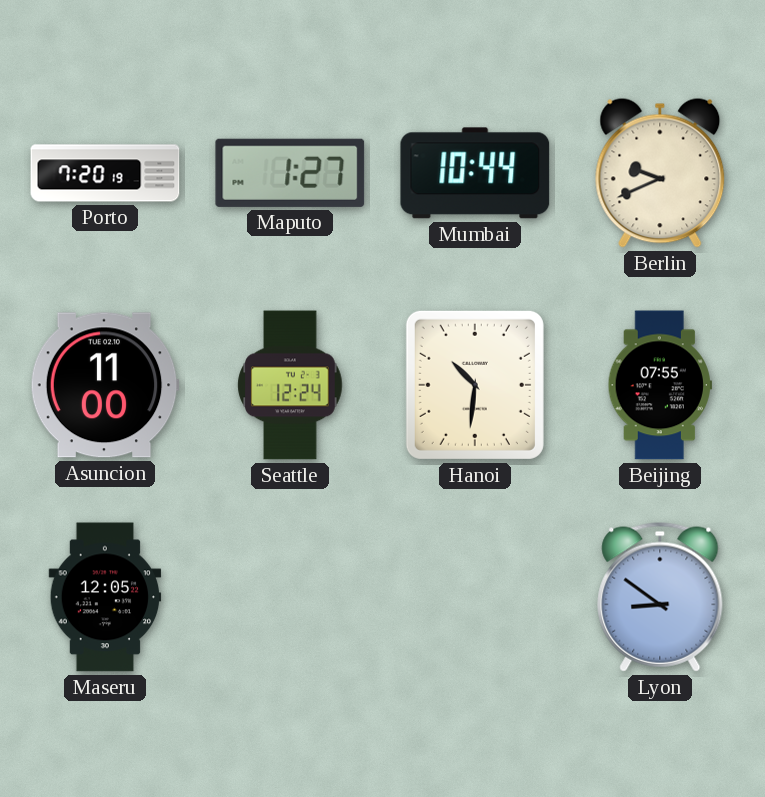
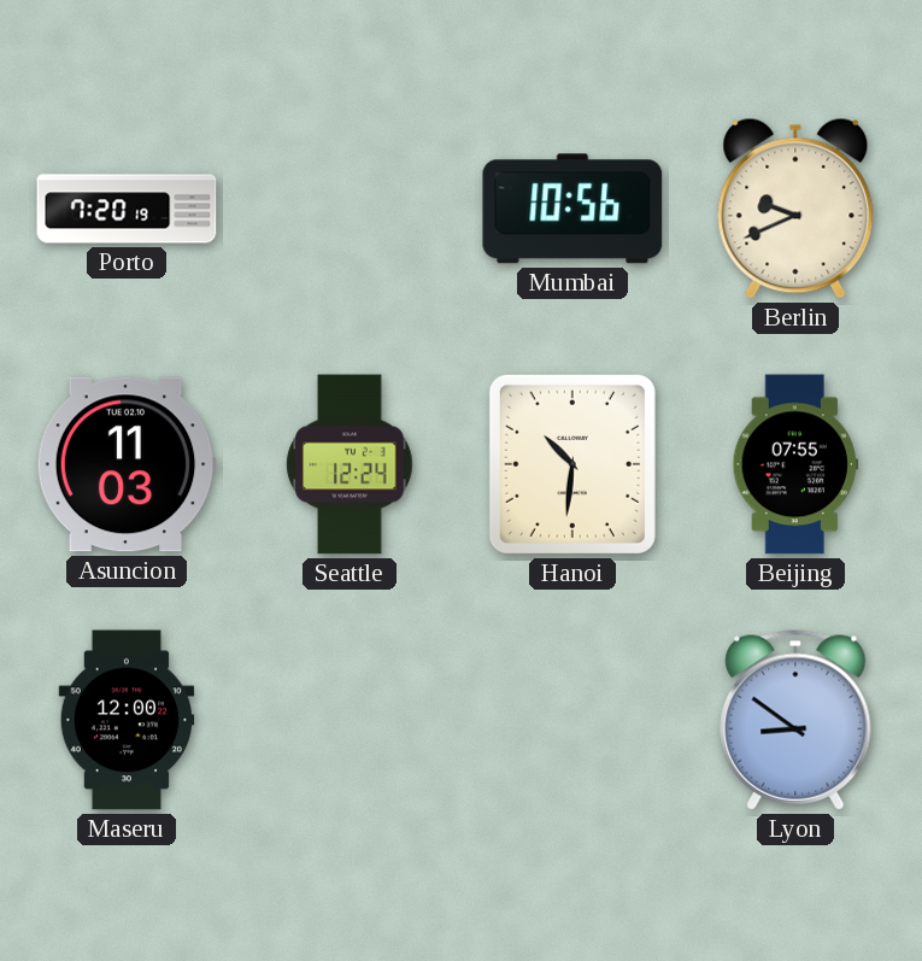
Maputo: 1:27 -> none (290, 173)
Mumbai: 10:44 -> 10:56 (572, 209)
Asuncion: 11:00 -> 11:03 (127, 464)
Maseru: 12:05 -> 12:00 (127, 720)
